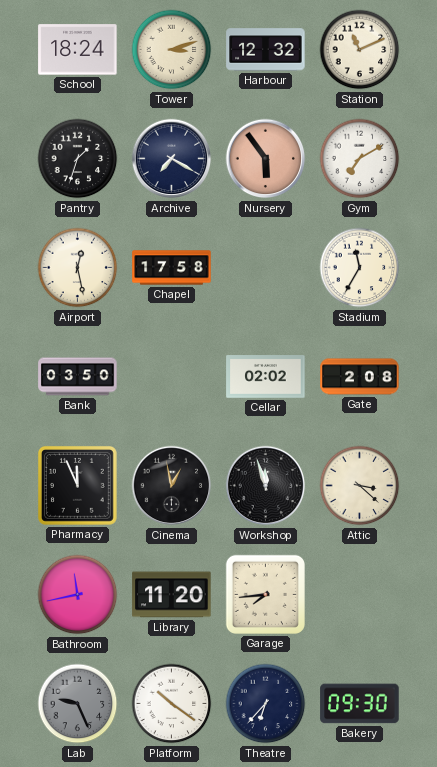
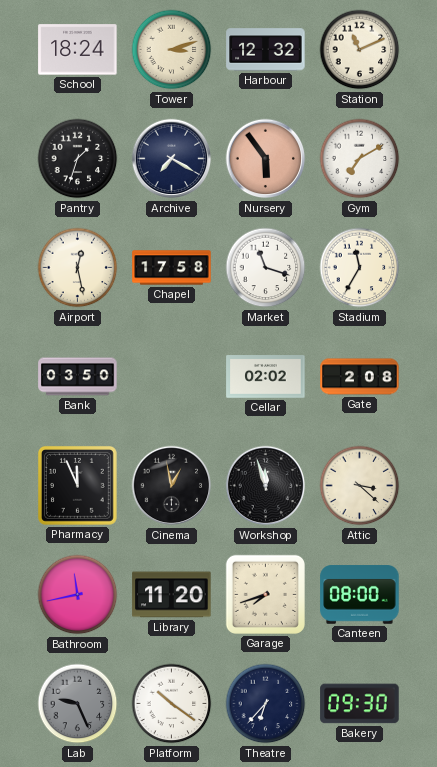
Market: none -> 11:18 (266, 268)
Garage: 7:44 -> 7:42 (265, 594)
Canteen: none -> 08:00 (360, 595)
